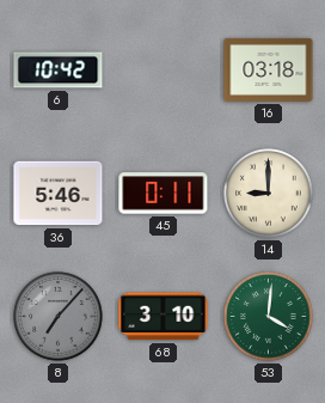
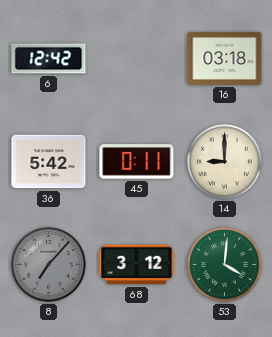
6: 10:42 -> 12:42 (49, 59)
36: 5:46 -> 5:42 (49, 162)
68: 3:10 -> 3:12 (137, 265)
